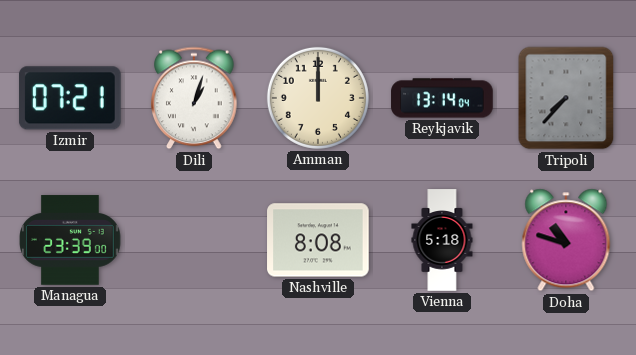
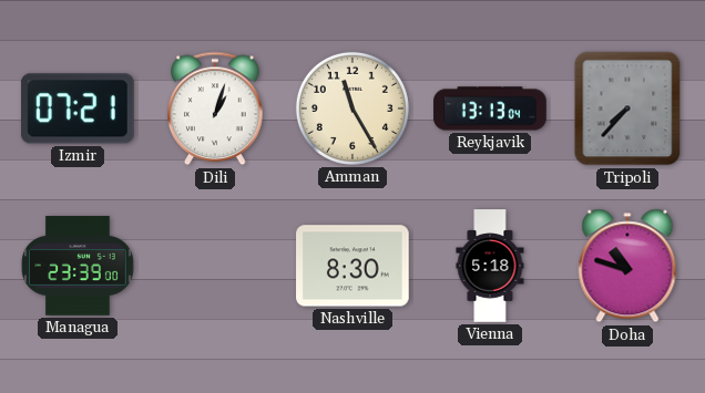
Amman: 12:00 -> 11:25 (352, 108)
Reykjavik: 13:14 -> 13:13 (490, 108)
Nashville: 8:08 -> 8:30 (352, 266)
